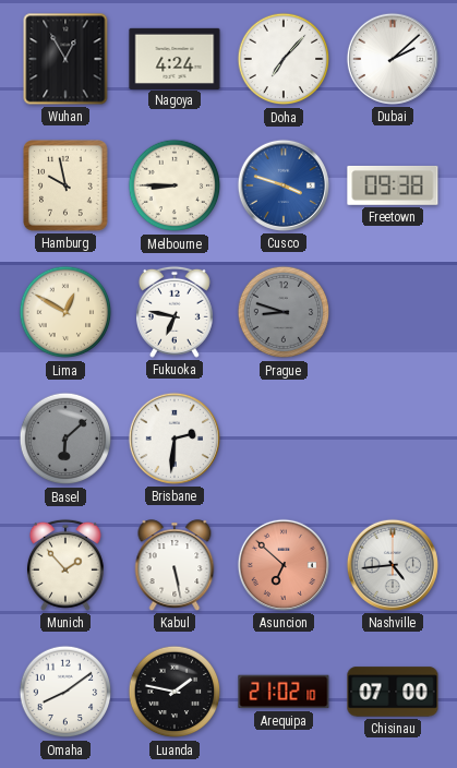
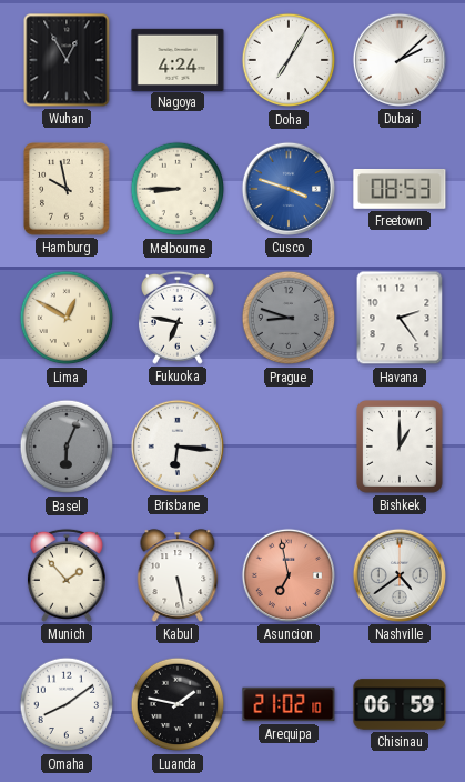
Doha: 7:07 -> 7:05 (289, 60)
Freetown: 09:38 -> 08:53 (400, 189)
Havana: none -> 2:24 (400, 318)
Basel: 6:08 -> 6:04 (67, 447)
Brisbane: 2:31 -> 6:16 (178, 447)
Bishkek: none -> 1:00 (401, 448)
Asuncion: 6:52 -> 6:58 (289, 575)
Nashville: 4:44 -> 4:39 (400, 575)
Chisinau: 07:00 -> 06:59 (400, 704)
